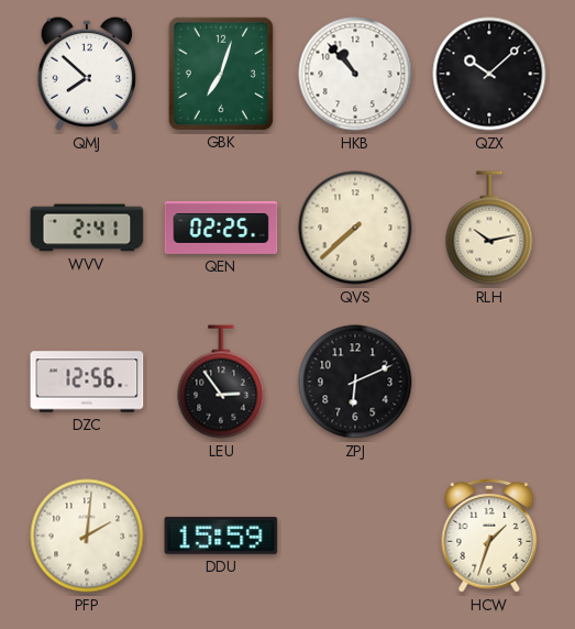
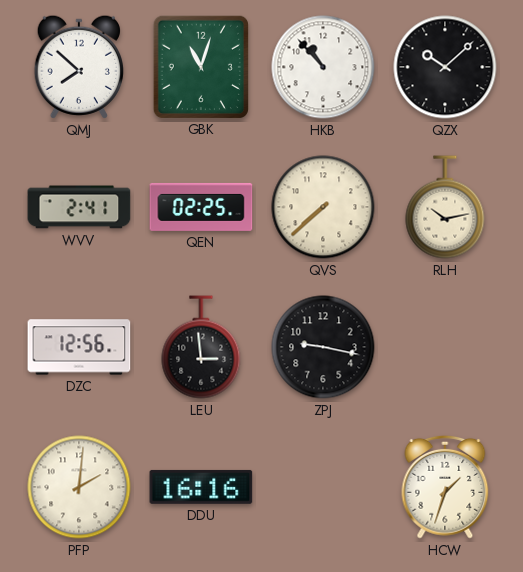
GBK: 7:03 -> 11:03 (200, 66)
LEU: 2:54 -> 2:59 (201, 347)
ZPJ: 6:11 -> 9:17 (323, 347)
DDU: 15:59 -> 16:16 (201, 487)
